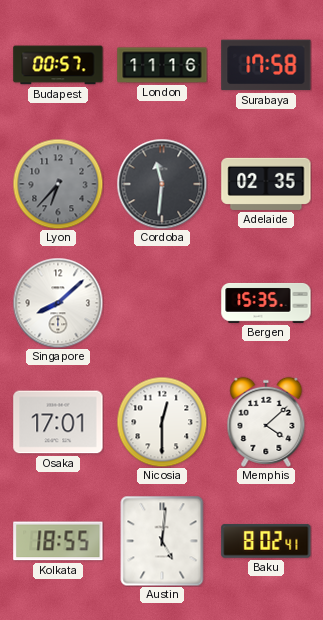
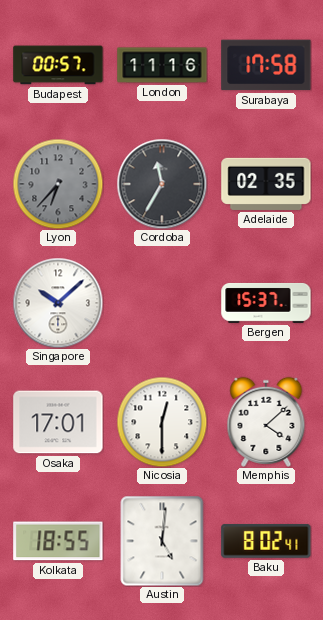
Cordoba: 11:31 -> 11:35 (162, 184)
Singapore: 8:08 -> 10:08 (58, 303)
Bergen: 15:35 -> 15:37 (266, 303)
